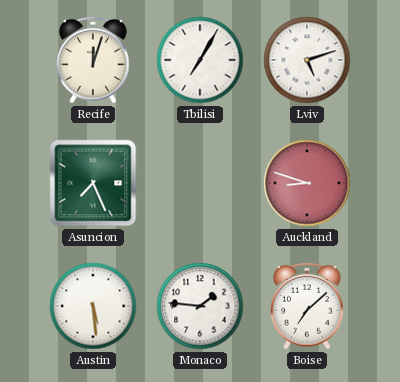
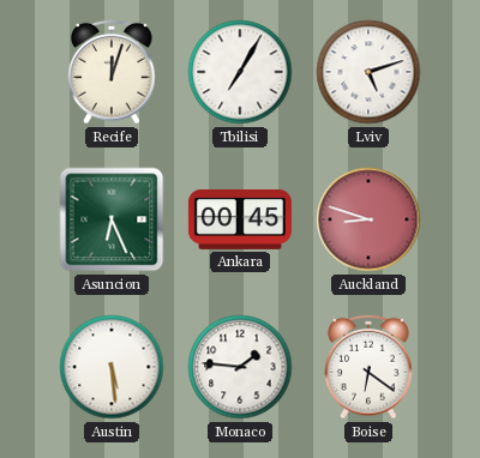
Asuncion: 7:26 -> 6:26 (112, 219)
Ankara: none -> 00:45 (240, 219)
Boise: 7:08 -> 6:21 (368, 367)
